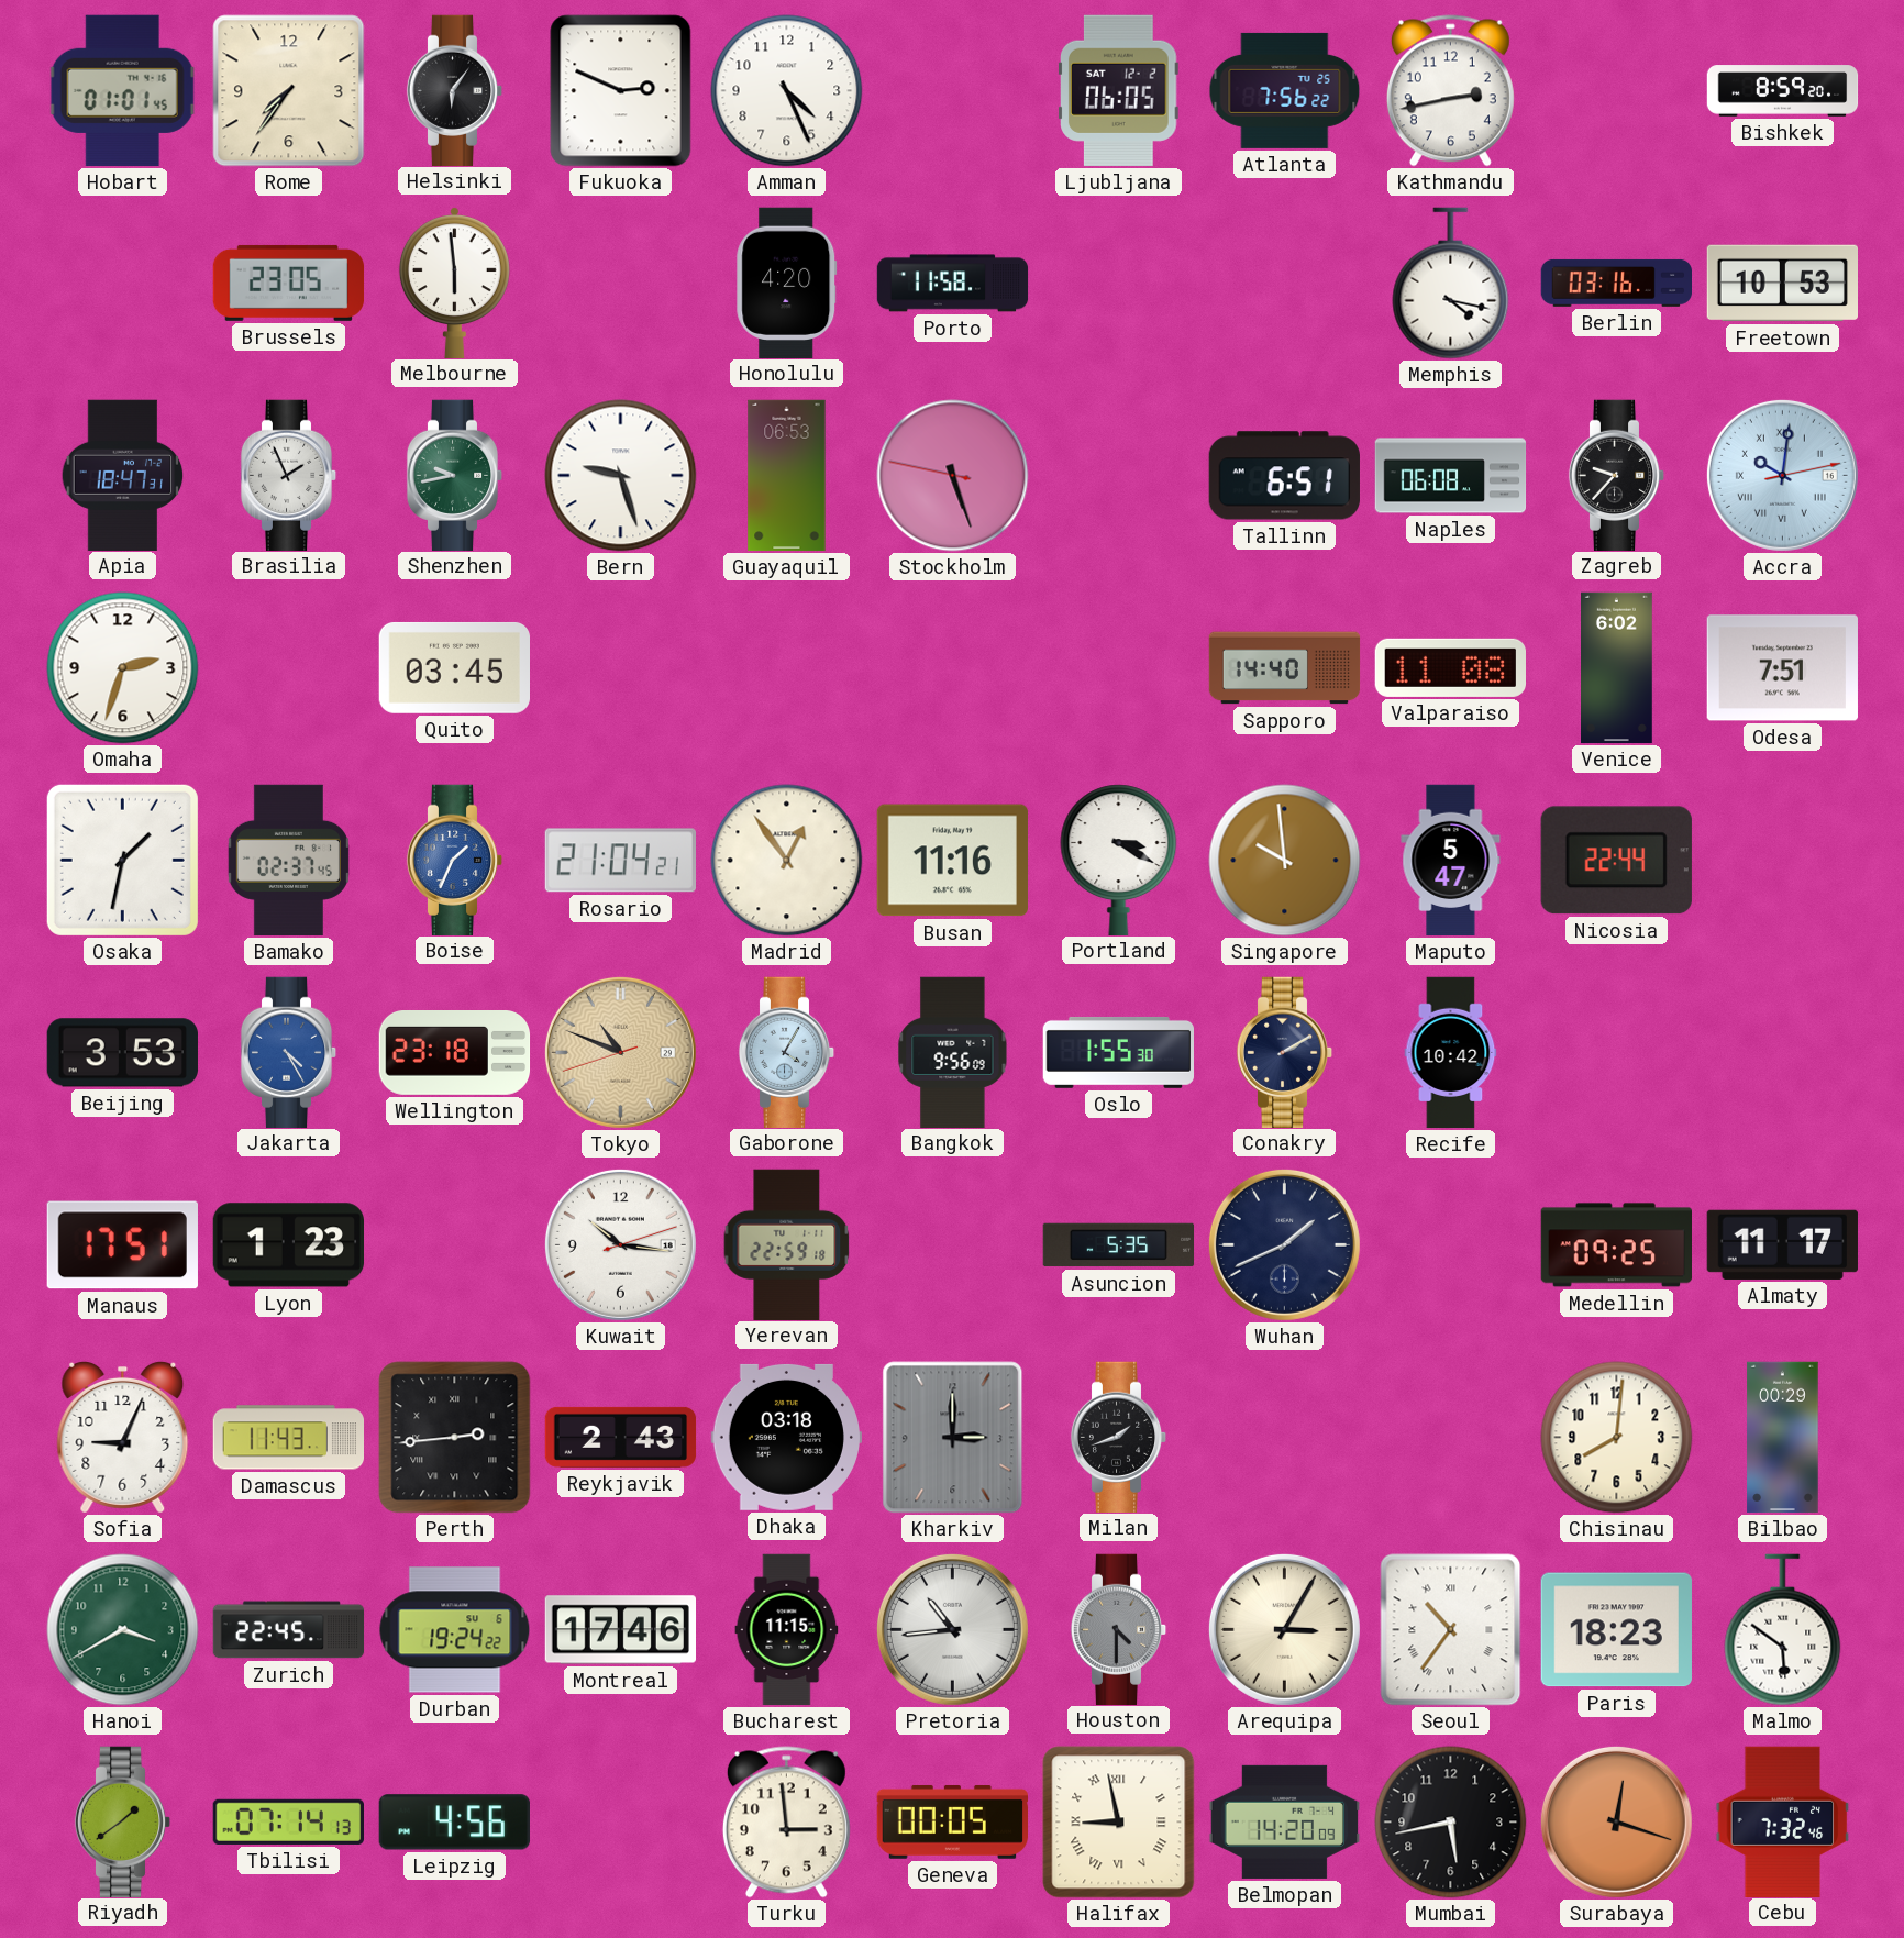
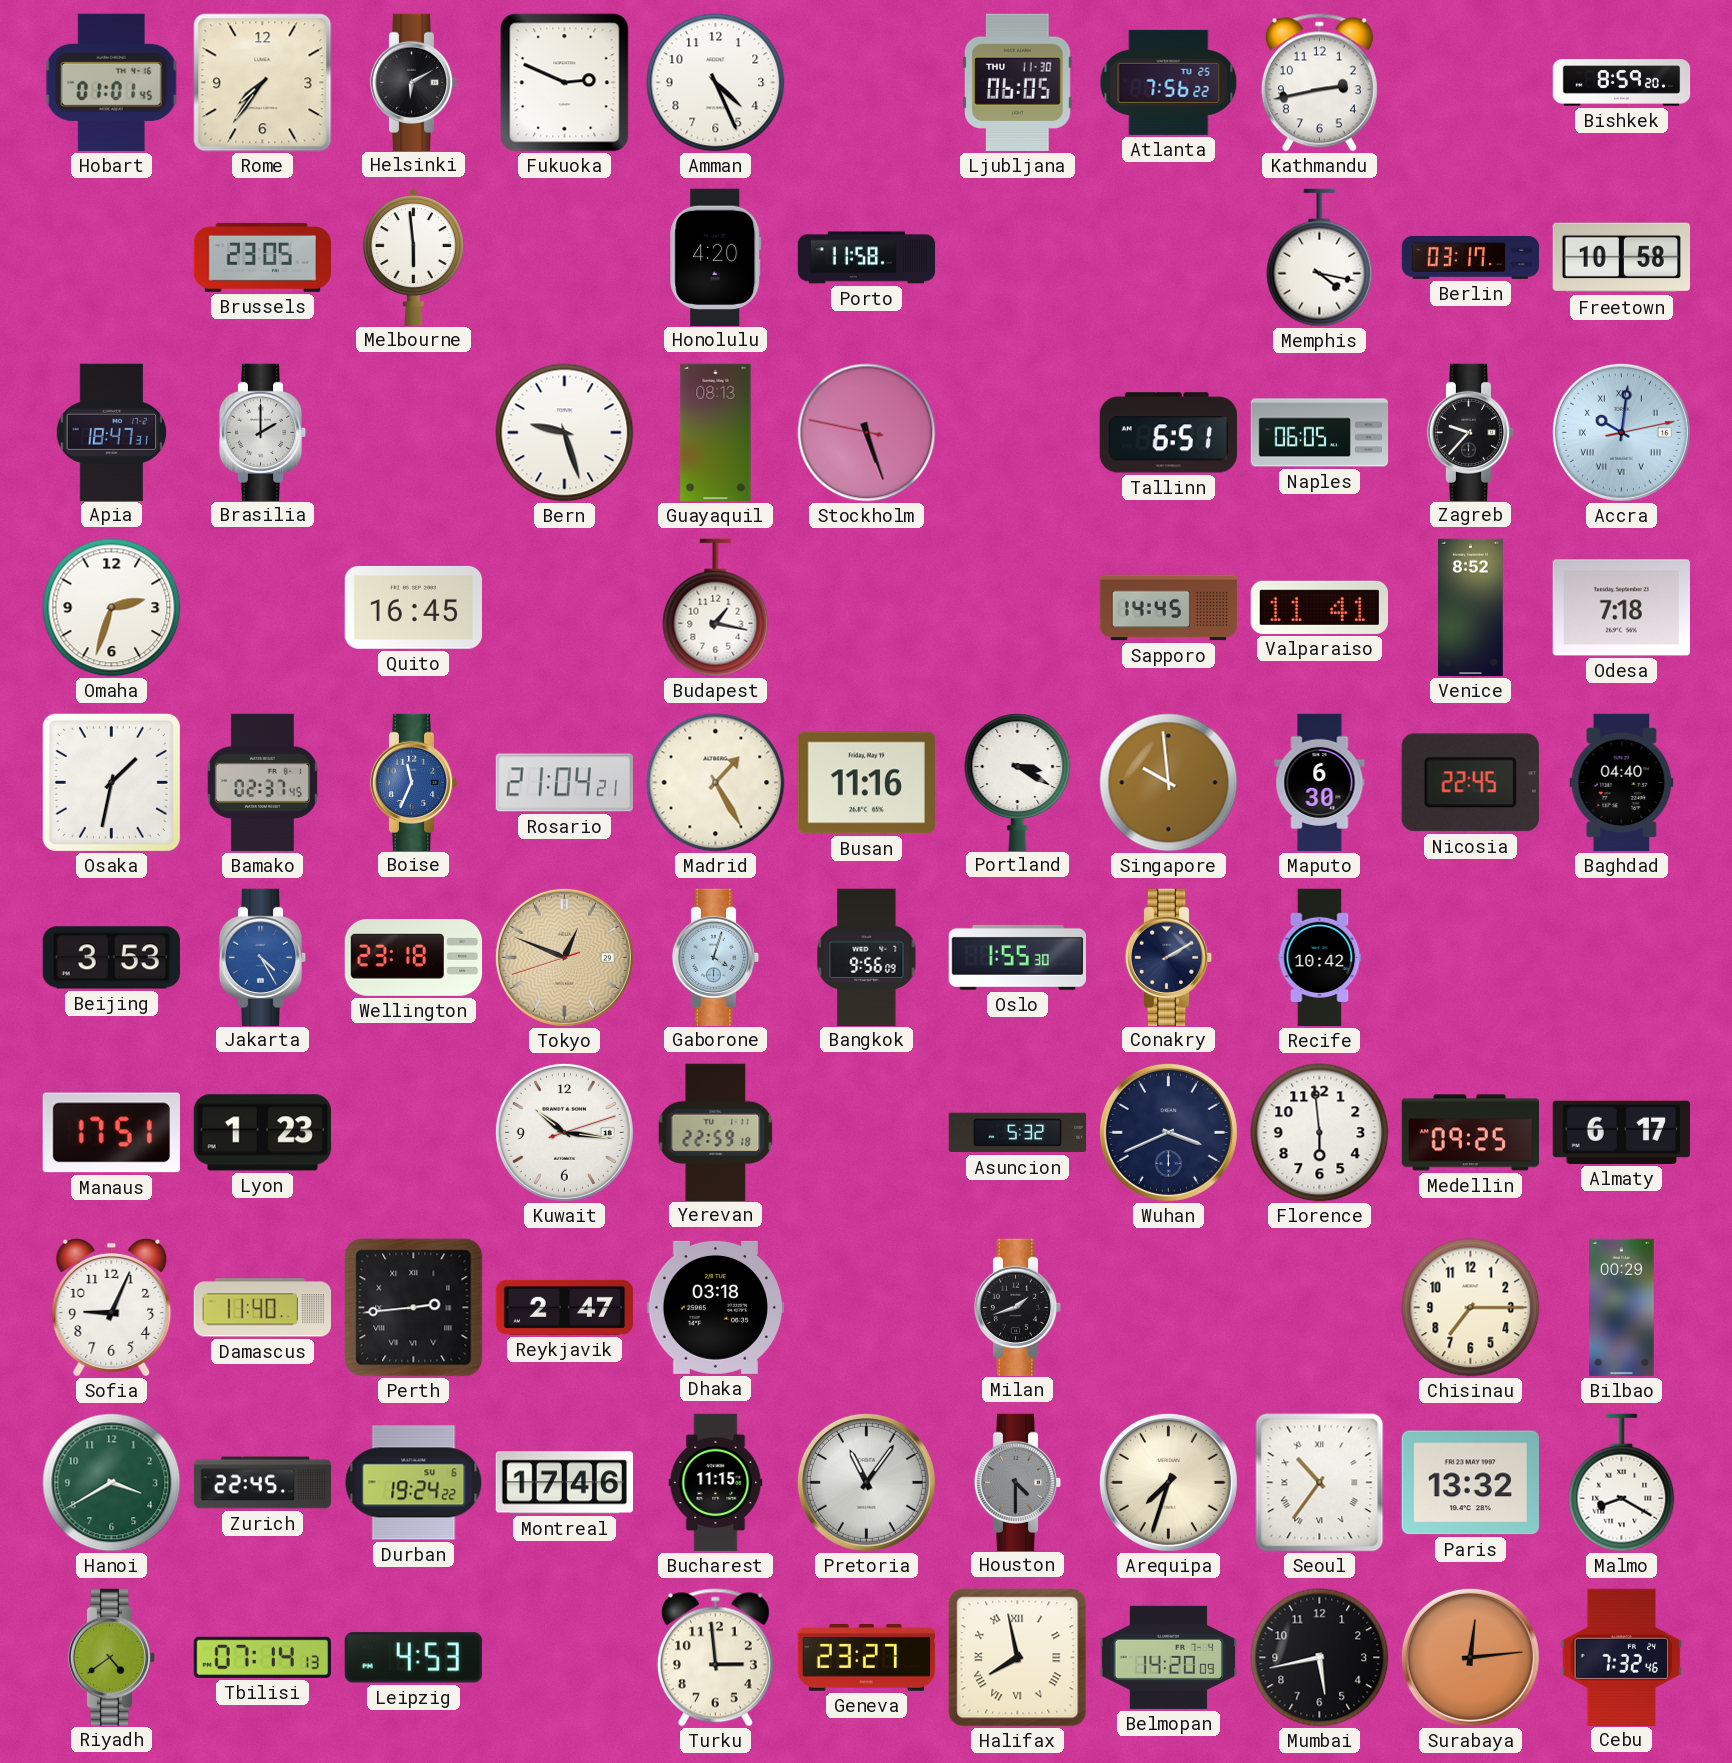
Helsinki: 6:06 -> 6:10 (414, 82)
Ljubljana date: SAT 12-2 -> THU 11-30 (1018, 82)
Berlin: 03:16 -> 03:17 (1470, 257)
Freetown: 10:53 -> 10:58 (1621, 258)
Brasilia: 1:56 -> 2:00 (263, 432)
Shenzhen: 9:43 -> none (455, 475)
Guayaquil: 06:53 -> 08:13 (716, 433)
Naples: 06:08 -> 06:05 (1320, 433)
Quito: 03:45 -> 16:45 (413, 607)
Budapest: none -> 1:17 (716, 608)
Sapporo: 14:40 -> 14:45 (1169, 608)
Valparaiso: 11:08 -> 11:41 (1319, 607)
Venice: 6:02 -> 8:52 (1471, 608)
Odesa: 7:51 -> 7:18 (1621, 608)
Boise: 1:34 -> 11:34 (414, 782)
Madrid: 12:54 -> 1:25 (716, 783)
Maputo: 5:47 -> 6:30 (1320, 783)
Nicosia: 22:44 -> 22:45 (1470, 783)
Baghdad: none -> 04:40 (1622, 783)
Tokyo: 10:48 -> 12:48 (564, 957)
Gaborone: 4:05 -> 4:03 (716, 957)
Asuncion: 5:35 -> 5:32 (1018, 1133)
Wuhan: 1:41 -> 3:41 (1168, 1132)
Florence: none -> 5:59 (1320, 1133)
Almaty: 11:17 -> 6:17 (1621, 1132)
Damascus: 11:43 -> 11:40 (262, 1308)
Reykjavik: 2:43 -> 2:47 (565, 1307)
Kharkiv: 3:00 -> none (953, 1438)
Chisinau: 8:01 -> 7:15 (1471, 1308)
Pretoria: 10:44 -> 11:06 (866, 1482)
Arequipa: 3:05 -> 7:33 (1168, 1482)
Paris: 18:23 -> 13:32 (1470, 1483)
Malmo: 5:51 -> 8:20 (1622, 1483)
Riyadh: 1:39 -> 4:39 (112, 1657)
Leipzig: 4:56 -> 4:53 (413, 1658)
Geneva: 00:05 -> 23:27 (866, 1657)
Halifax: 8:58 -> 7:58 (1018, 1658)
Surabaya: 12:18 -> 12:14 (1470, 1657)
